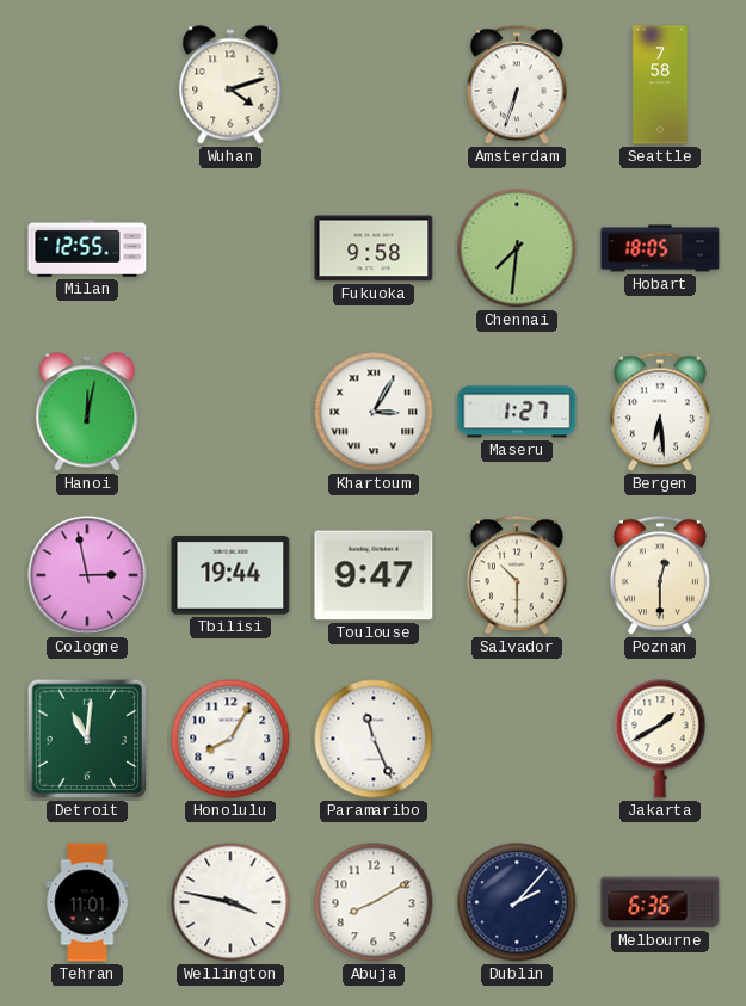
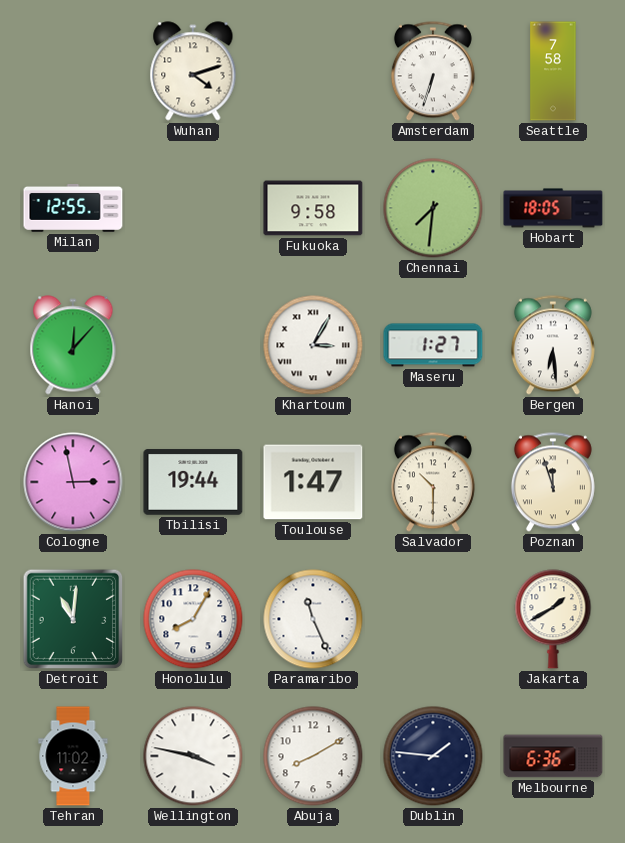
Hanoi: 12:02 -> 12:07 (73, 345)
Toulouse: 9:47 -> 1:47 (313, 482)
Poznan: 12:30 -> 11:57 (553, 482)
Tehran: 11:01 -> 11:02 (73, 756)
Dublin: 2:07 -> 1:46 (433, 756)
